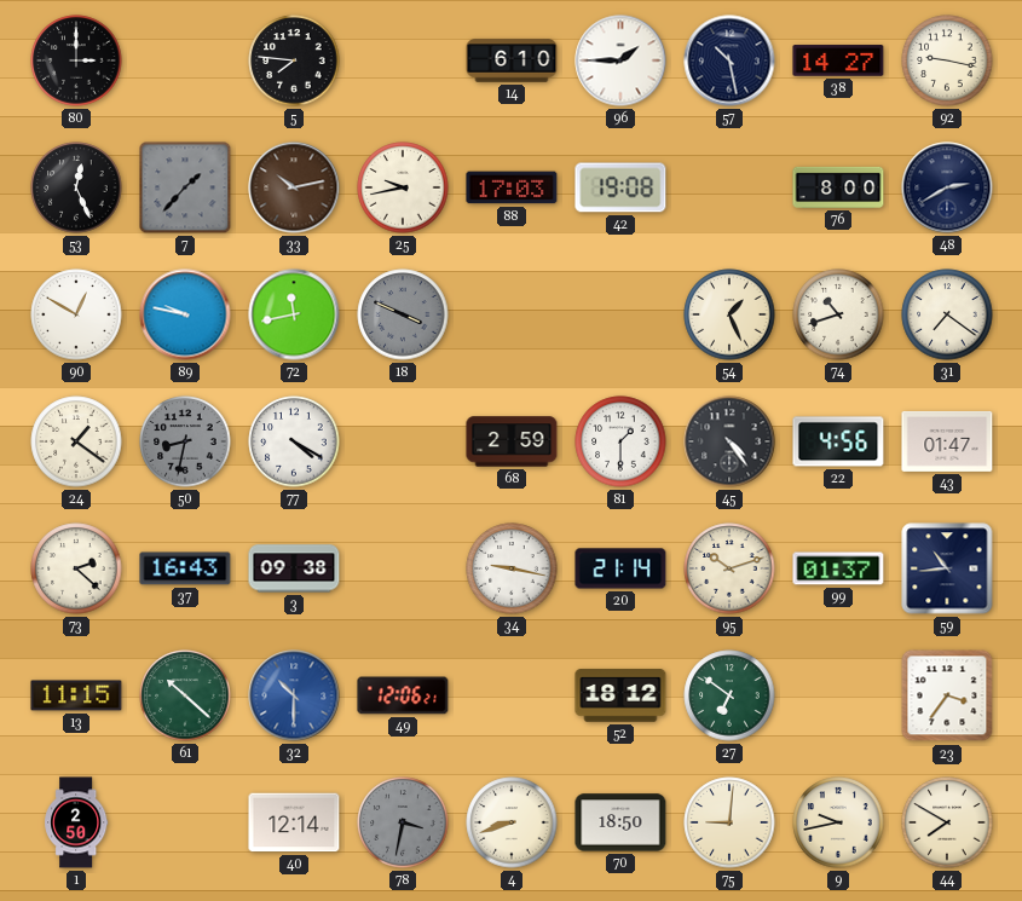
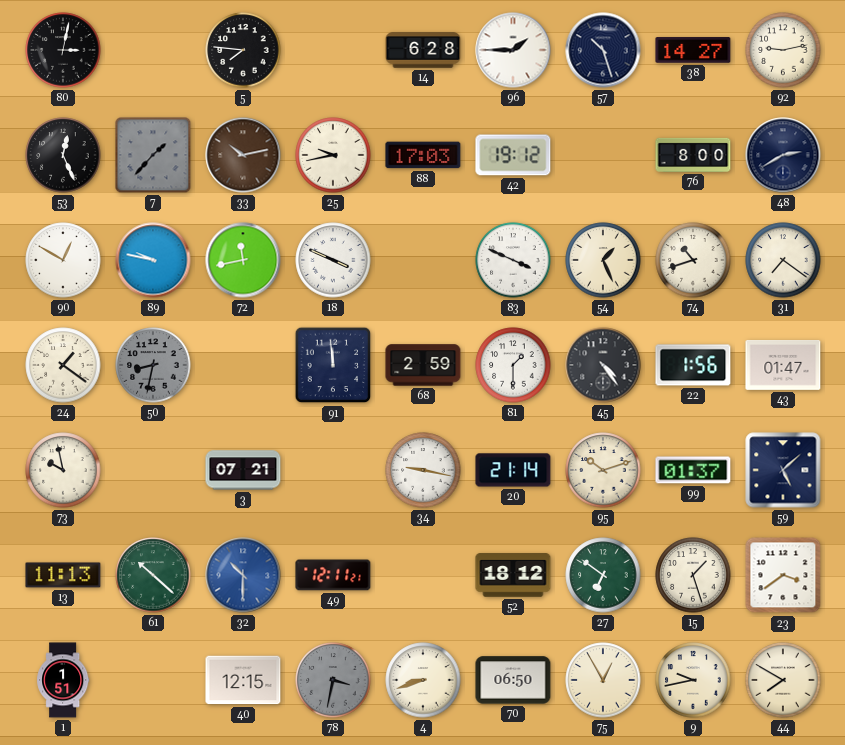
80: 3:00 -> 3:02 (63, 50)
14: 6:10 -> 6:28 (423, 50)
57: 10:28 -> 10:27 (603, 50)
92: 9:17 -> 9:13 (783, 50)
42: 19:08 -> 19:12 (513, 155)
18 dial: grey -> white (333, 260)
83: none -> 3:49 (513, 260)
77: 4:20 -> none (294, 441)
91: none -> 11:59 (333, 365)
22: 4:56 -> 1:56 (693, 365)
73: 2:22 -> 9:58 (63, 470)
37: 16:43 -> none (185, 568)
3: 09:38 -> 07:21 (243, 470)
59: 10:44 -> 5:08 (783, 470)
13: 11:15 -> 11:13 (63, 575)
49: 12:06 -> 12:11 (333, 575)
15: none -> 1:27 (693, 575)
23: 3:36 -> 3:39 (783, 575)
1: 2:50 -> 1:51 (63, 680)
40: 12:14 -> 12:15 (243, 680)
70: 18:50 -> 06:50 (513, 680)
75: 9:01 -> 12:55 (603, 680)
